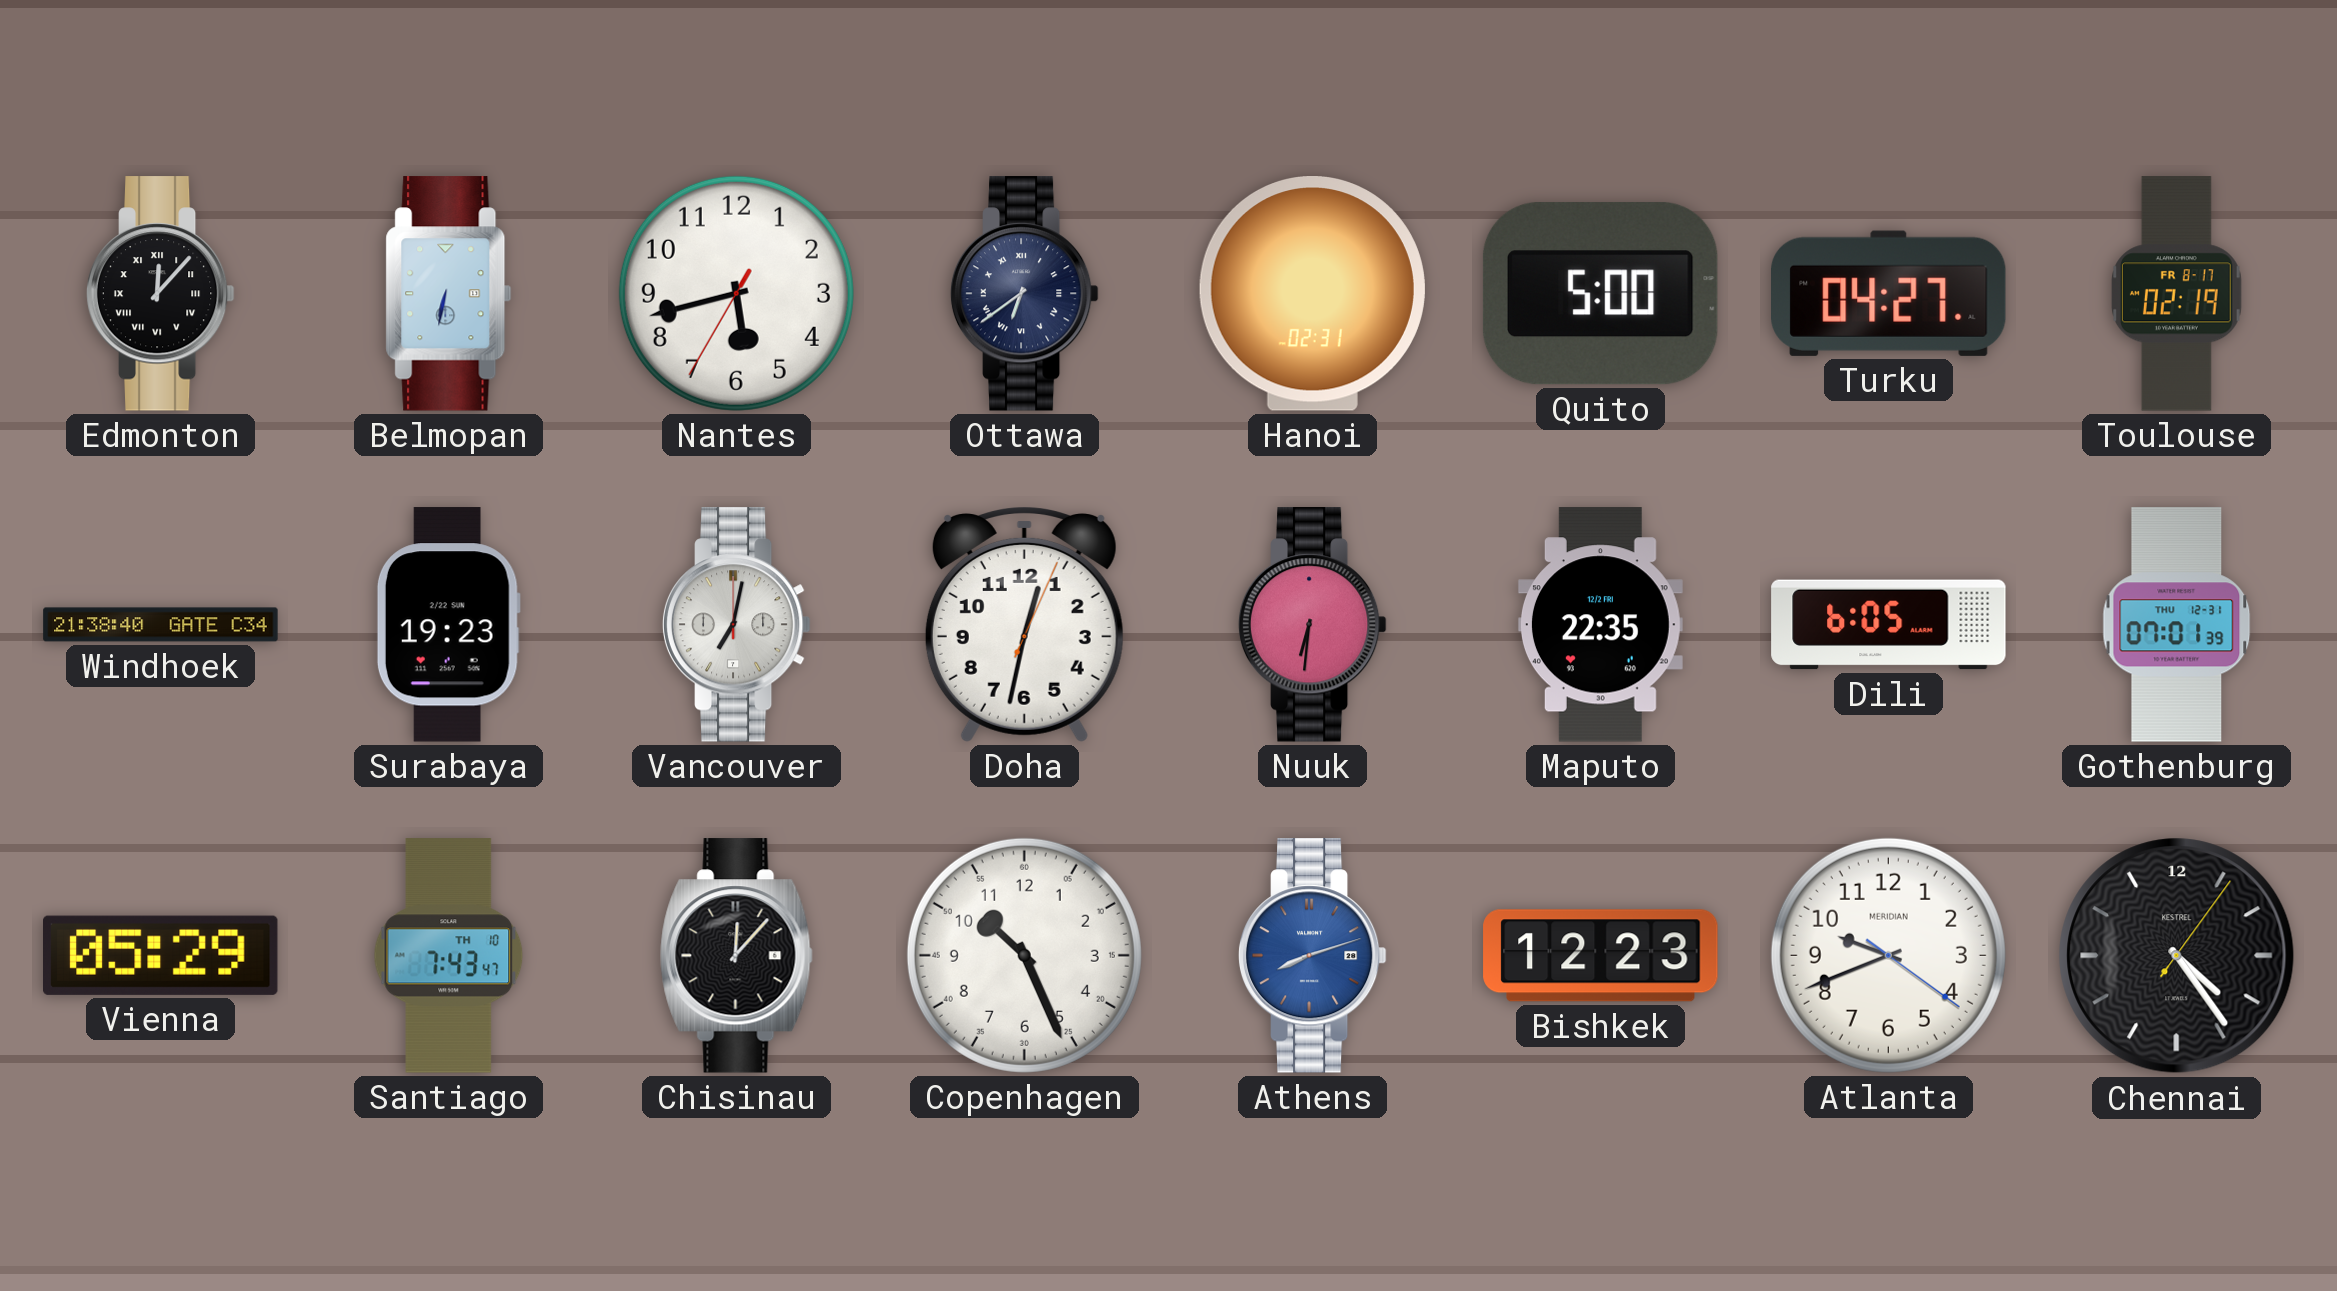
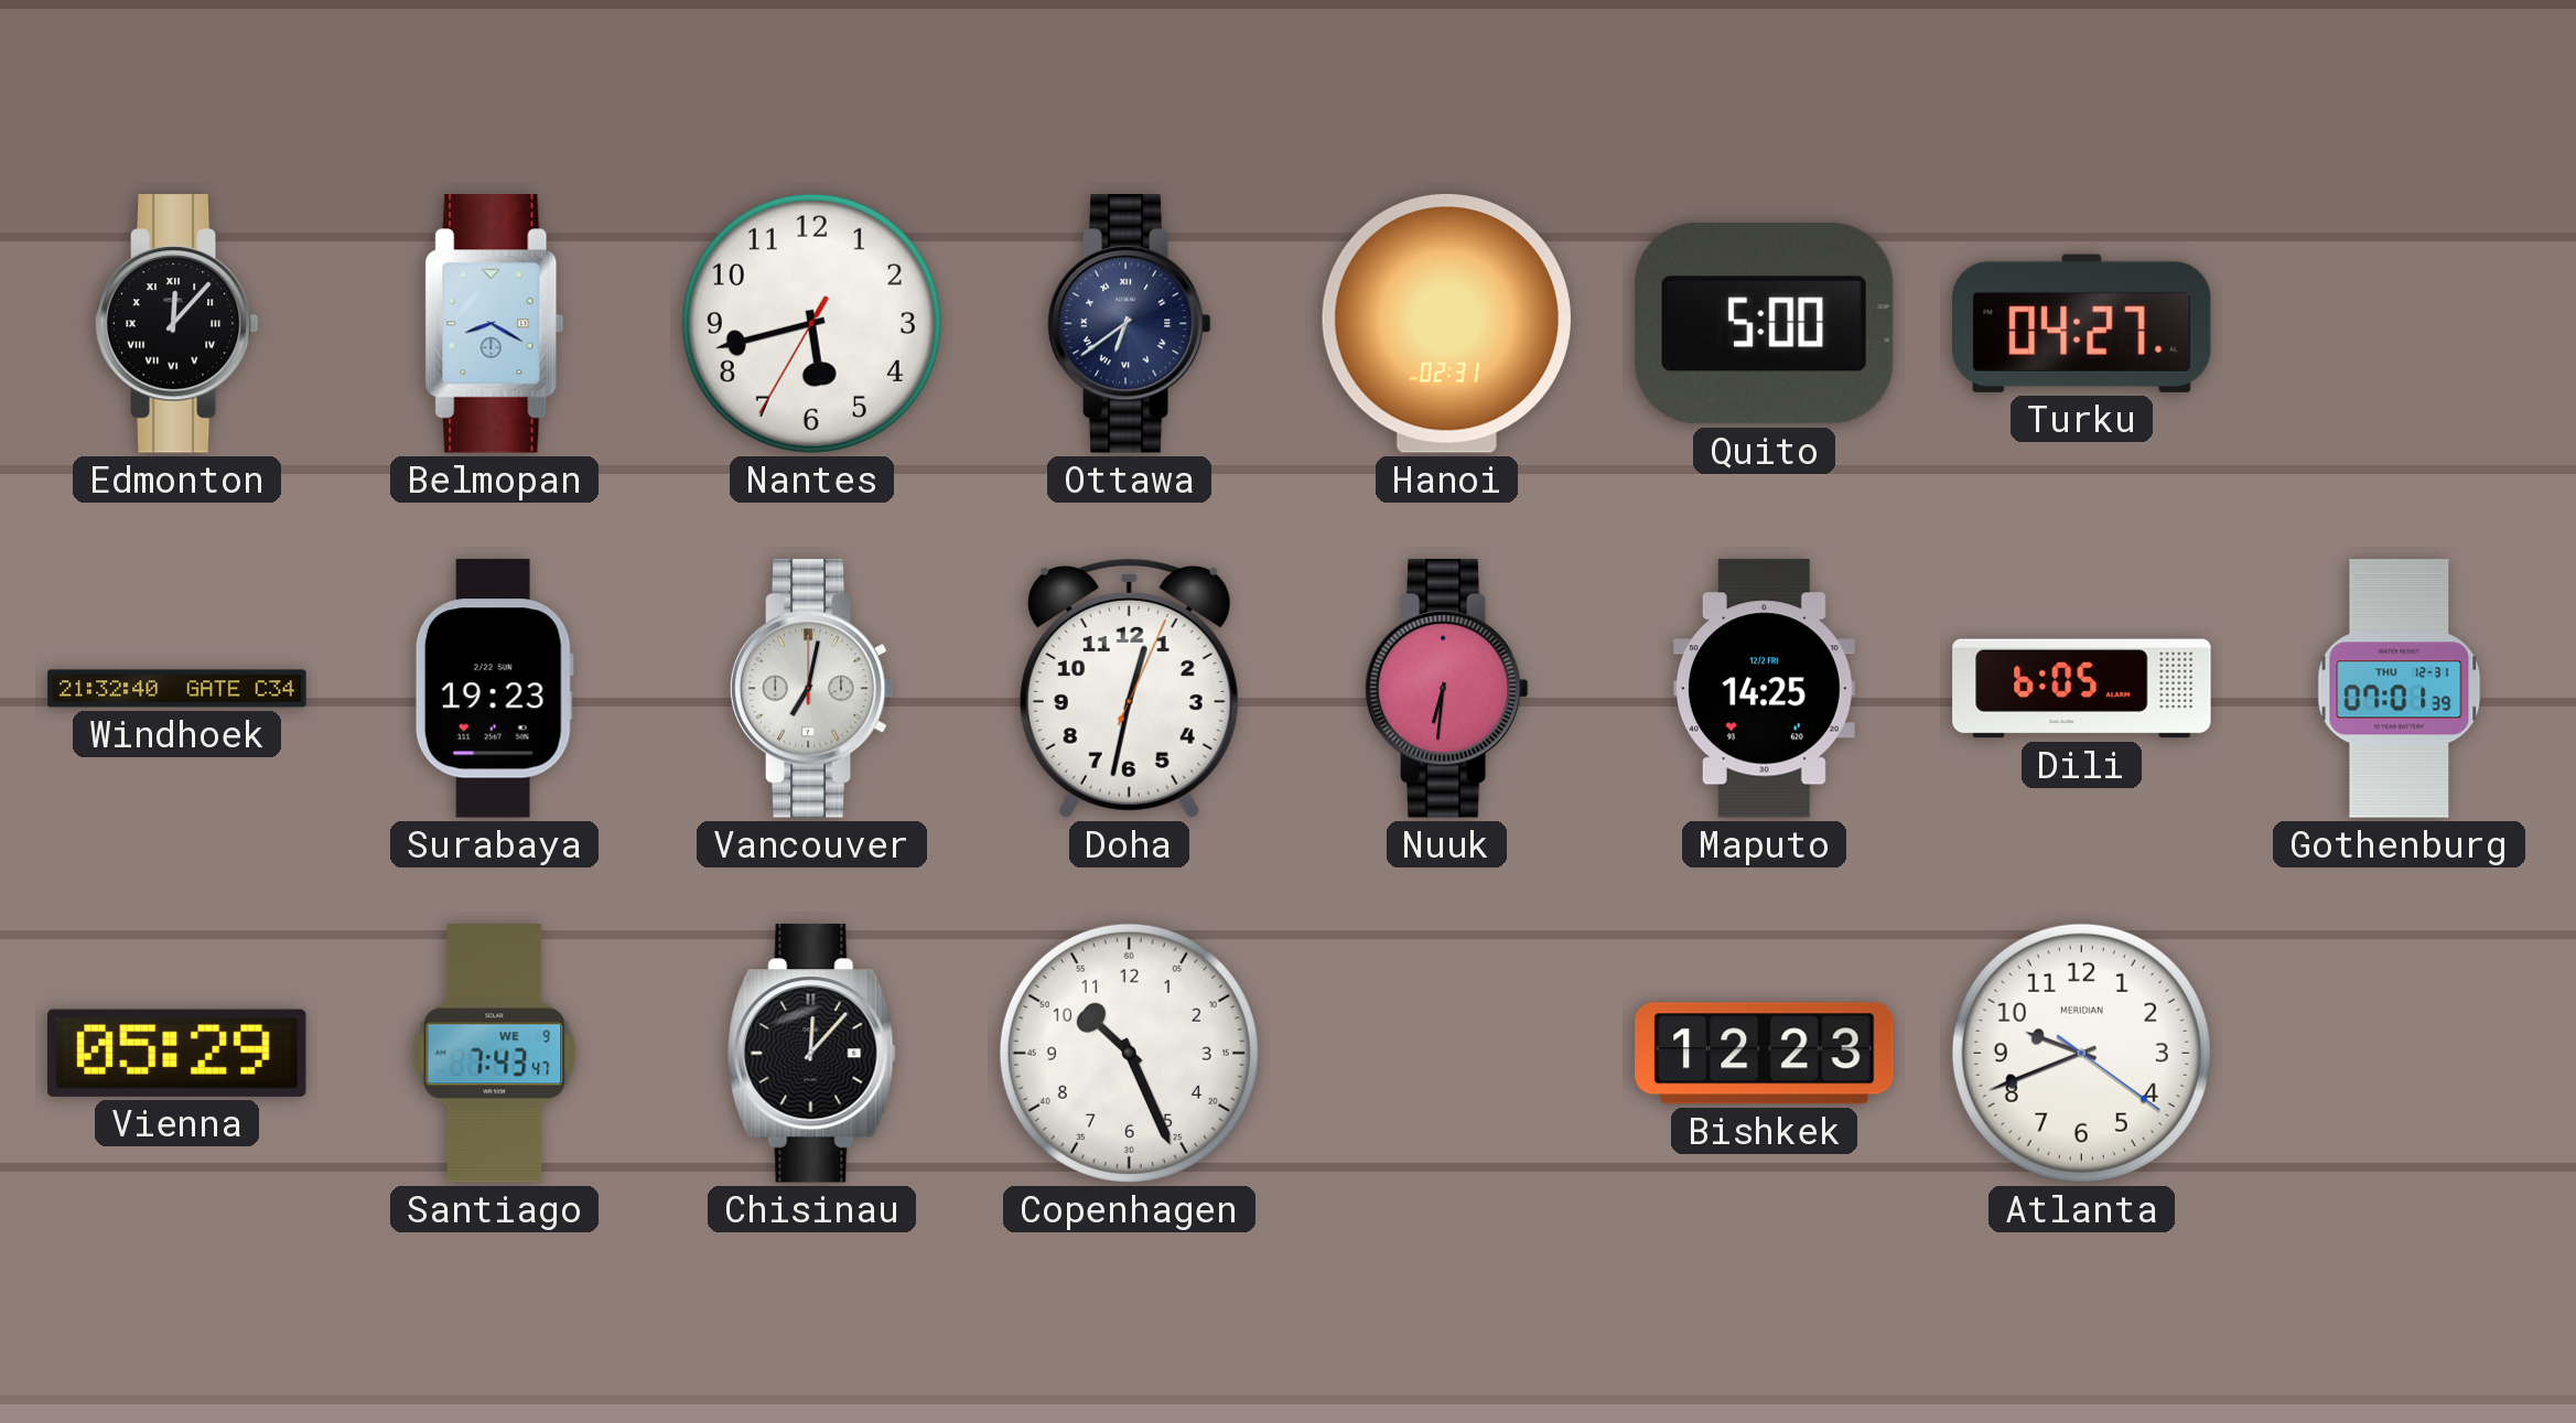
Belmopan: 6:32 -> 8:20 (495, 324)
Toulouse: 02:19 -> none (2177, 294)
Windhoek: 21:38 -> 21:32 (177, 689)
Maputo: 22:35 -> 14:25 (1764, 689)
Santiago date: TH 10 -> WE 9 (495, 1054)
Athens: 8:12 -> none (1312, 956)
Chennai: 4:24 -> none (2177, 956)
